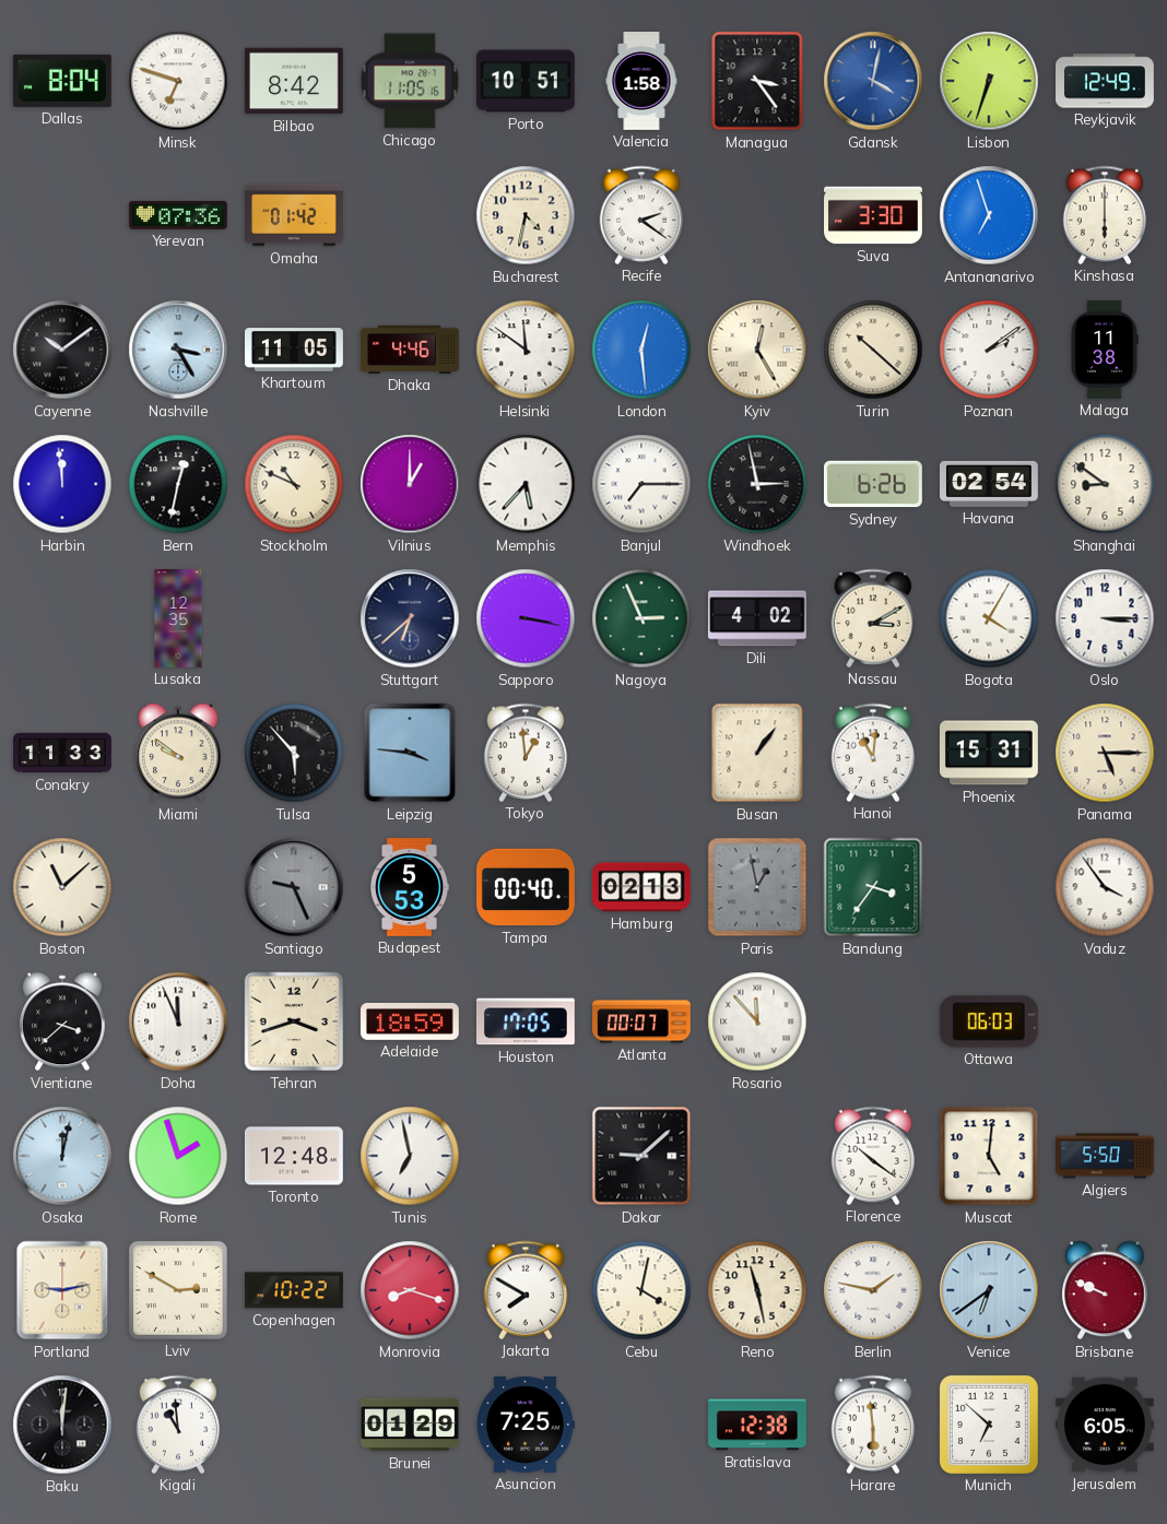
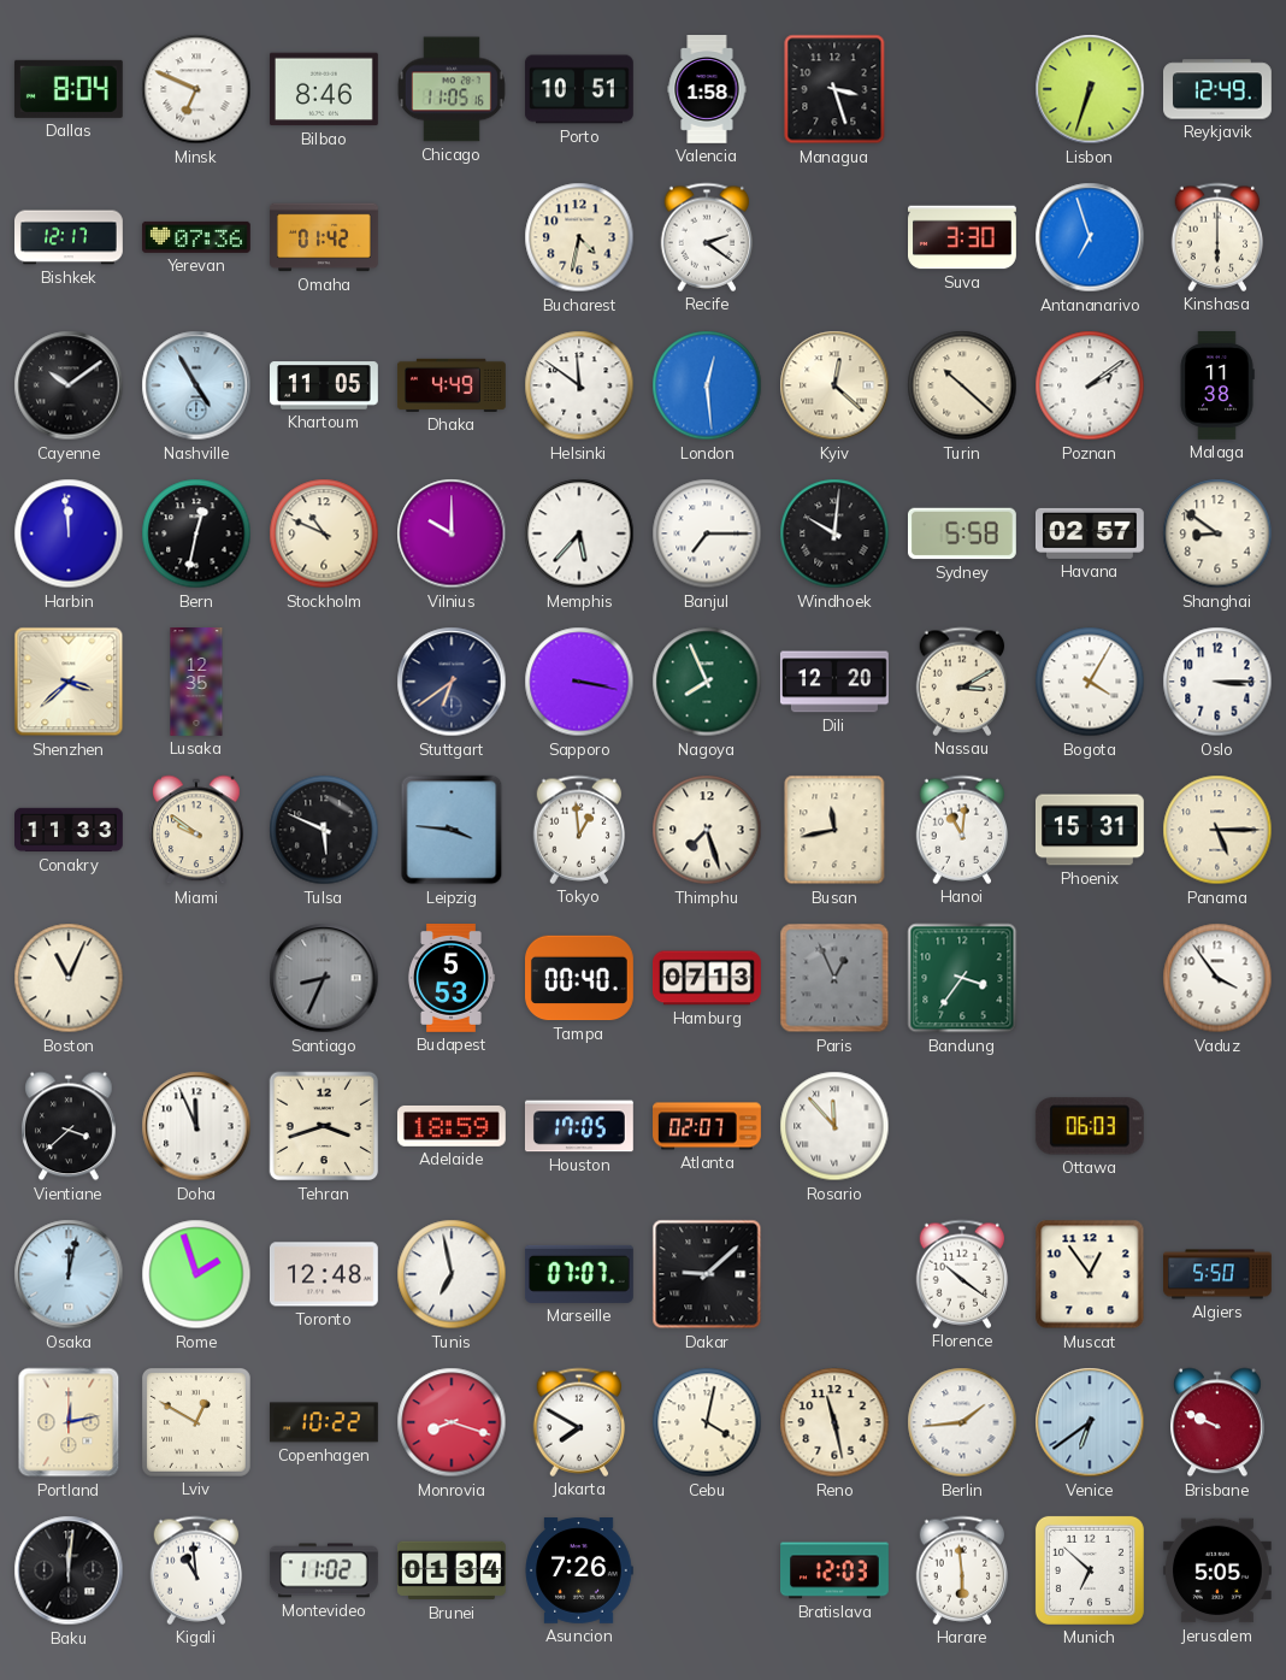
Minsk: 6:48 -> 6:49 (196, 89)
Bilbao: 8:42 -> 8:46 (324, 89)
Managua: 3:24 -> 3:27 (834, 89)
Gdansk: 4:02 -> none (873, 81)
Bishkek: none -> 12:17 (70, 237)
Nashville: 3:25 -> 4:55 (196, 385)
Dhaka: 4:46 -> 4:49 (452, 385)
Kyiv: 12:25 -> 12:22 (834, 385)
Vilnius: 1:00 -> 10:00 (452, 534)
Windhoek: 2:58 -> 10:01 (834, 534)
Sydney: 6:26 -> 5:58 (962, 534)
Havana: 02:54 -> 02:57 (1090, 534)
Shenzhen: none -> 3:38 (69, 682)
Stuttgart: 6:38 -> 6:39 (452, 682)
Nagoya: 2:56 -> 7:56 (707, 682)
Dili: 4:02 -> 12:20 (834, 682)
Tulsa: 5:53 -> 5:49 (324, 830)
Thimphu: none -> 7:27 (707, 830)
Busan: 1:06 -> 11:43 (834, 830)
Boston: 11:08 -> 11:04 (69, 978)
Santiago: 9:26 -> 8:34 (324, 978)
Hamburg: 02:13 -> 07:13 (707, 978)
Paris: 12:58 -> 12:56 (834, 978)
Atlanta: 00:07 -> 02:07 (708, 1126)
Marseille: none -> 07:07 (579, 1274)
Muscat: 5:01 -> 12:54 (1090, 1274)
Portland: 9:13 -> 12:13 (69, 1422)
Lviv: 2:50 -> 12:50 (196, 1422)
Berlin: 1:47 -> 1:44 (962, 1422)
Montevideo: none -> 11:02 (324, 1570)
Brunei: 01:29 -> 01:34 (453, 1570)
Asuncion: 7:25 -> 7:26 (579, 1570)
Bratislava: 12:38 -> 12:03 (836, 1570)
Jerusalem: 6:05 -> 5:05 (1217, 1570)
